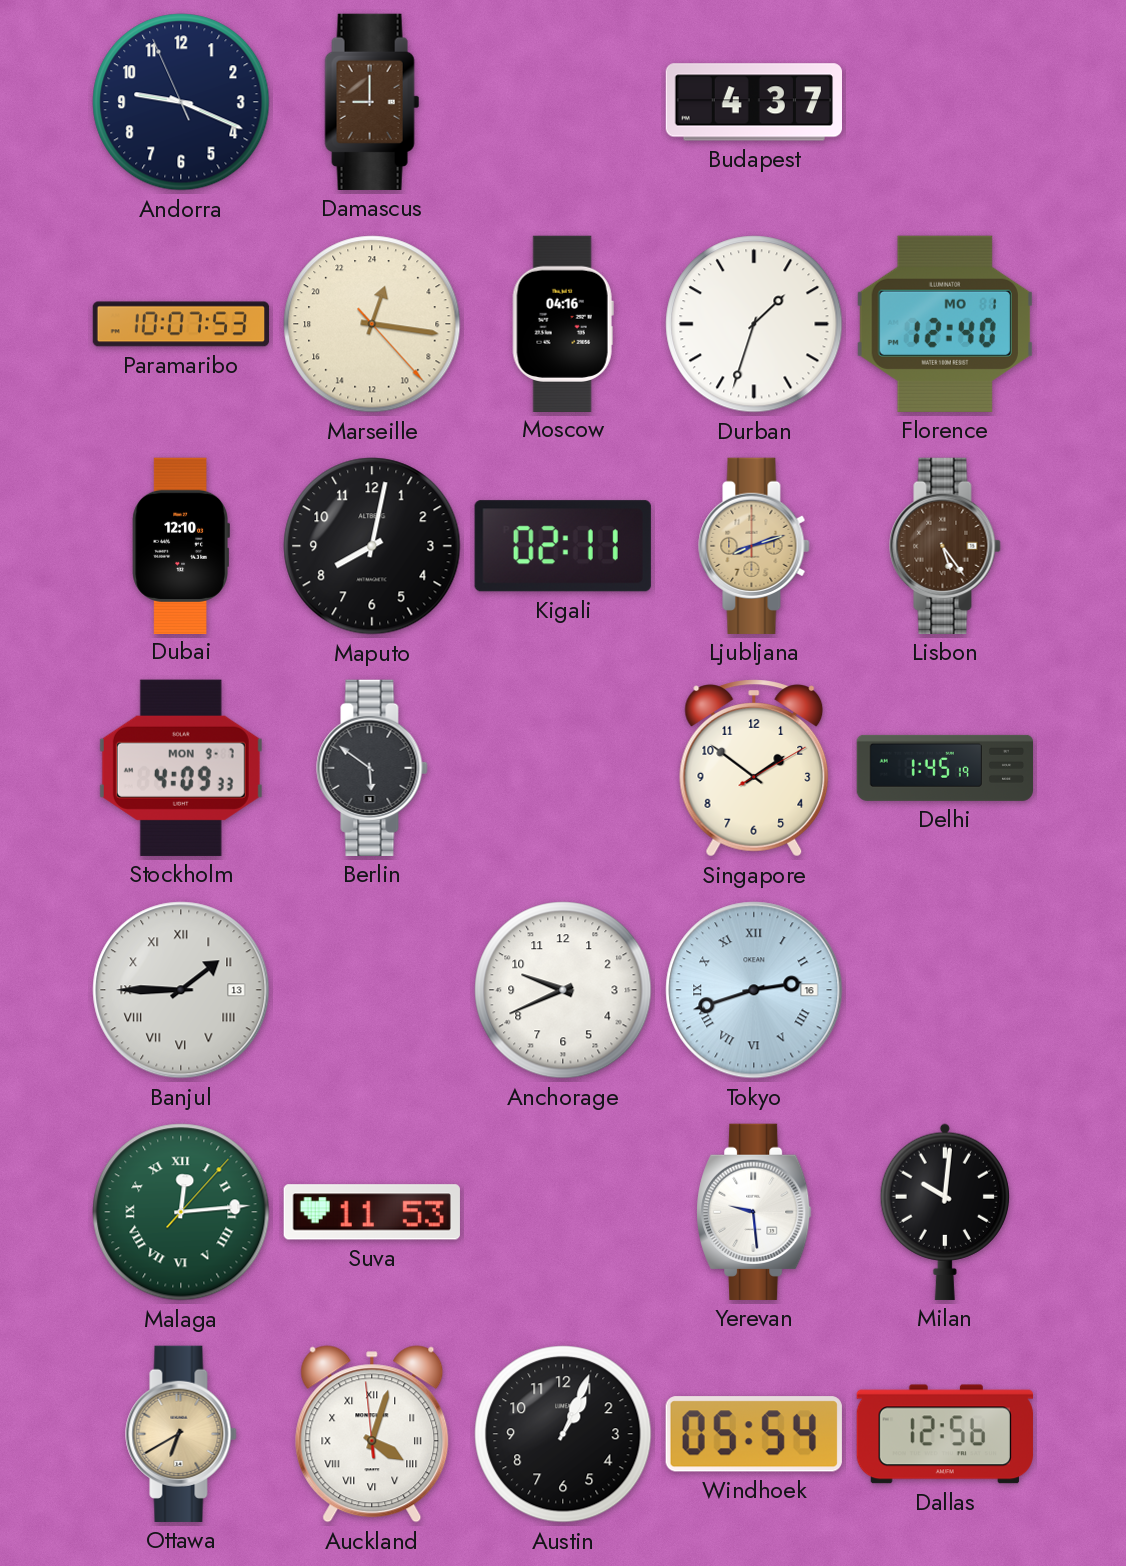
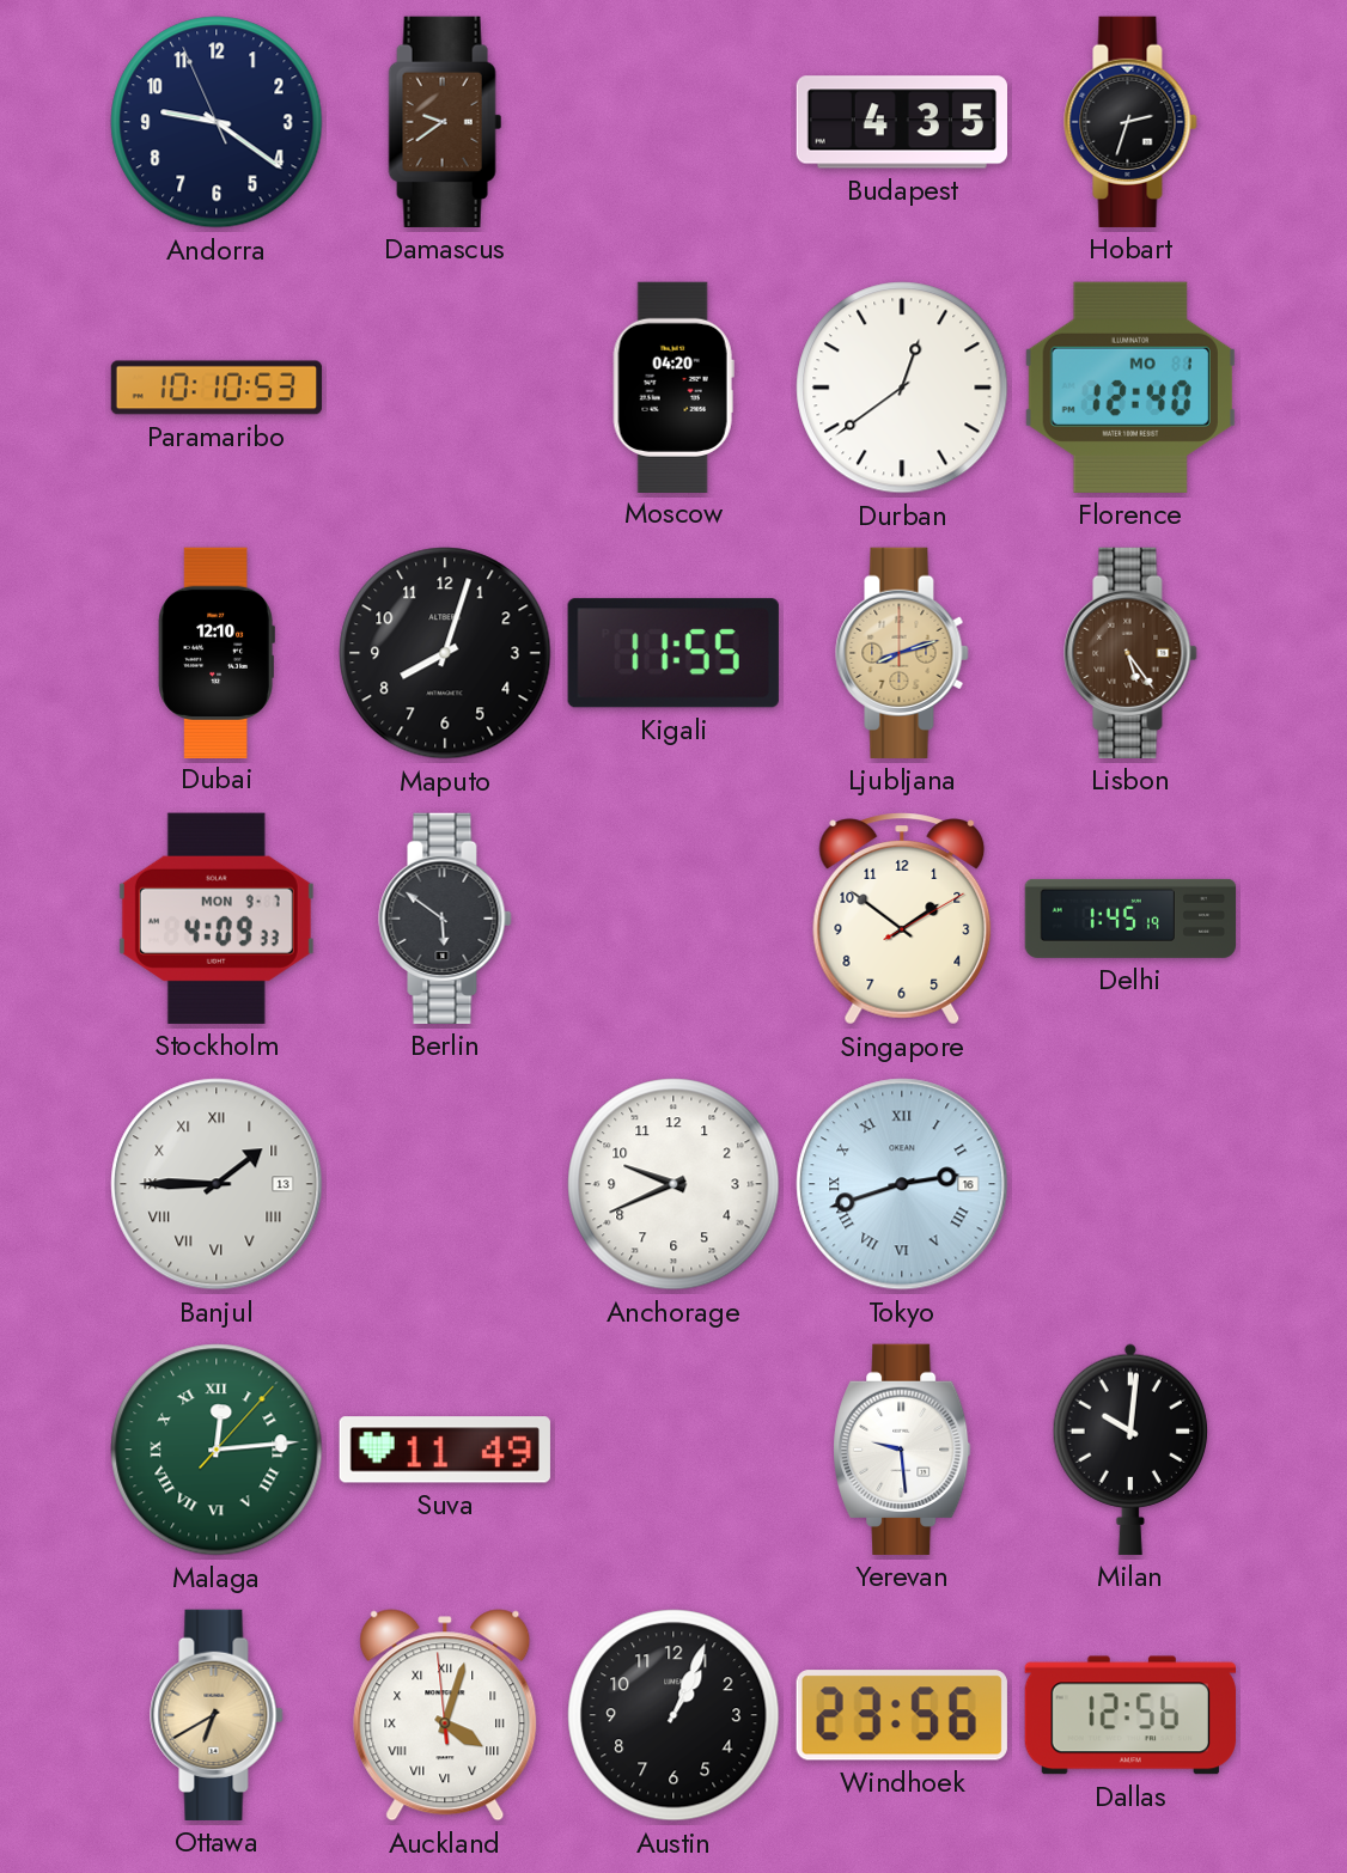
Andorra: 9:18 -> 9:20 (217, 122)
Damascus: 9:00 -> 9:39 (445, 122)
Budapest: 4:37 -> 4:35 (901, 122)
Hobart: none -> 2:33 (1130, 122)
Paramaribo: 10:07 -> 10:10 (217, 388)
Marseille: 1:16 -> none (372, 324)
Moscow: 04:16 -> 04:20 (673, 386)
Durban: 1:33 -> 12:39 (902, 388)
Maputo: 8:02 -> 8:03 (445, 653)
Kigali: 02:11 -> 11:55 (673, 653)
Suva: 11:53 -> 11:49 (445, 1450)
Windhoek: 05:54 -> 23:56 (902, 1715)
